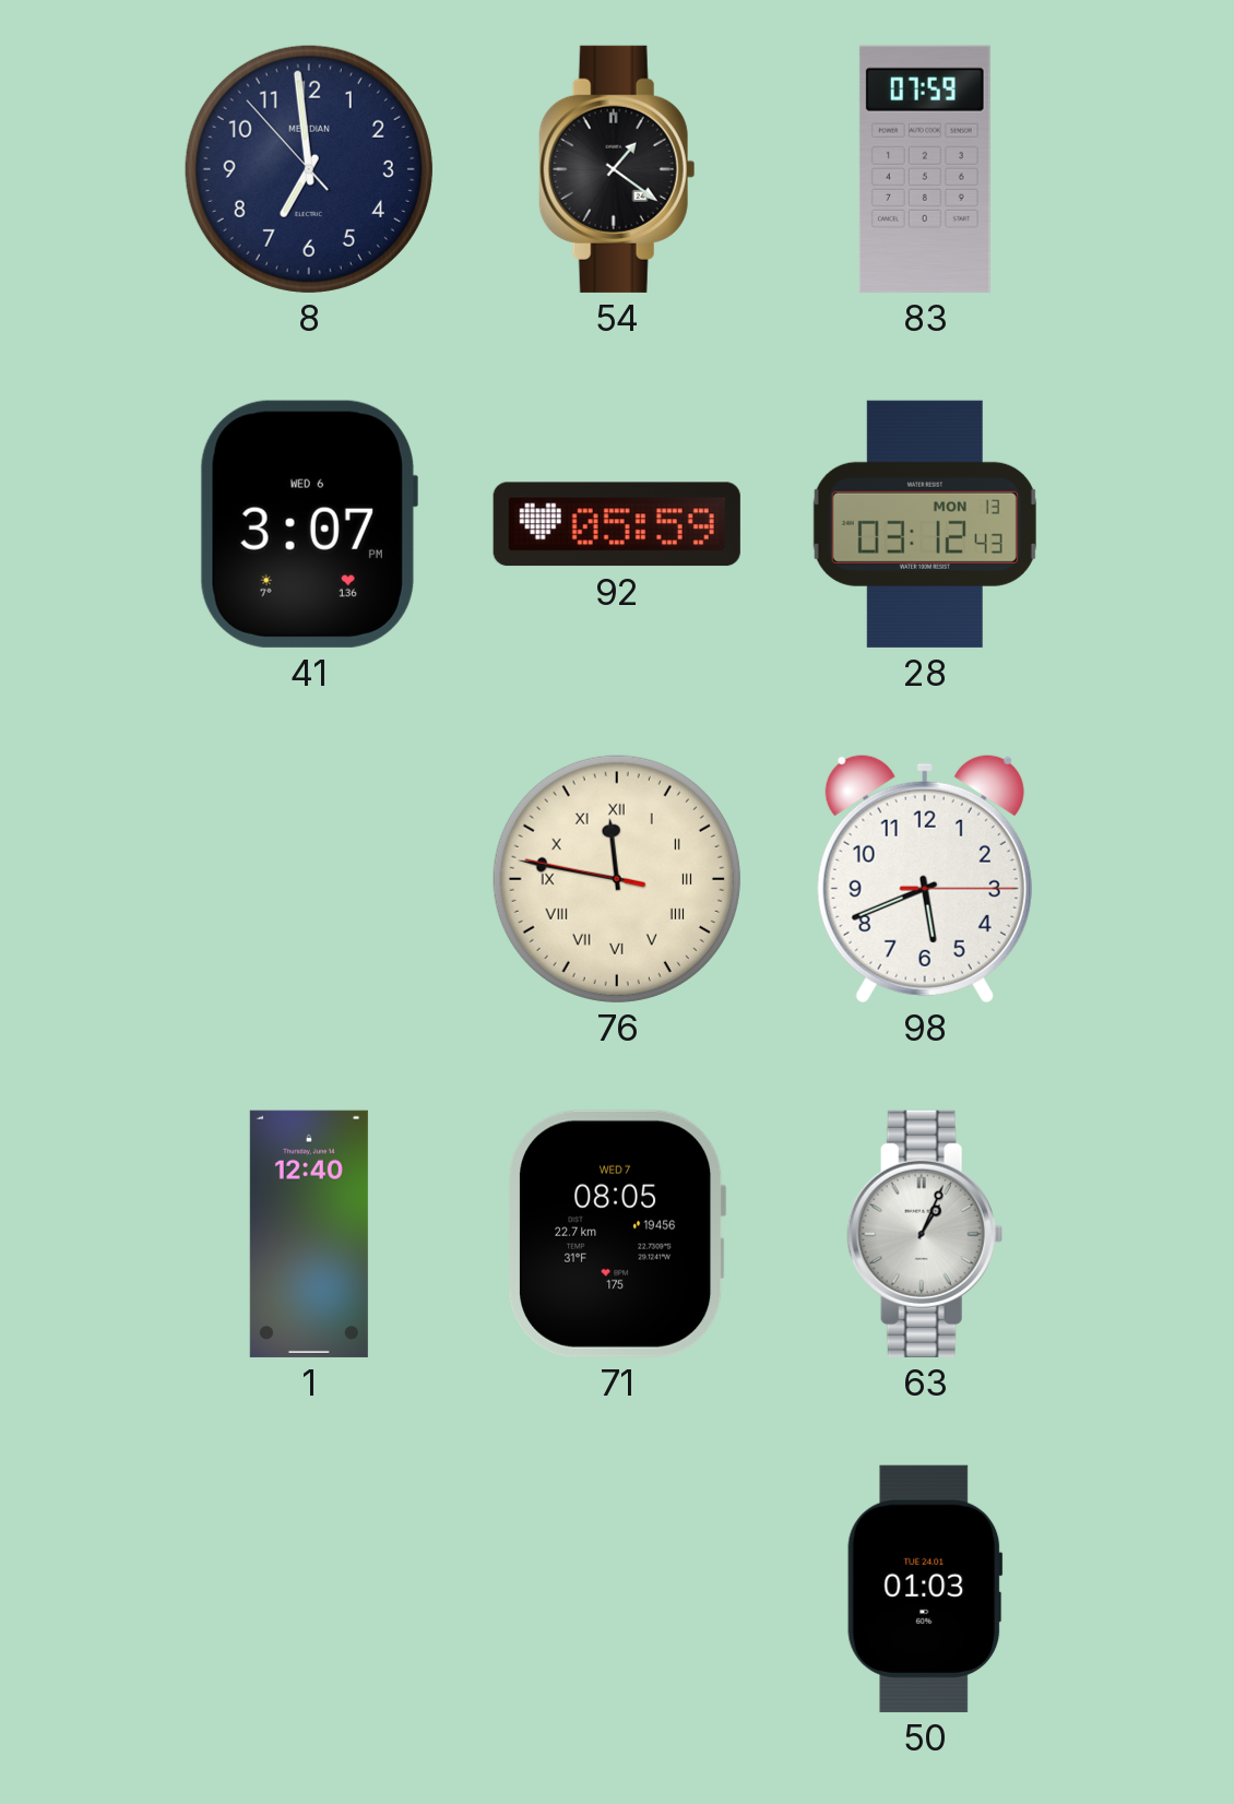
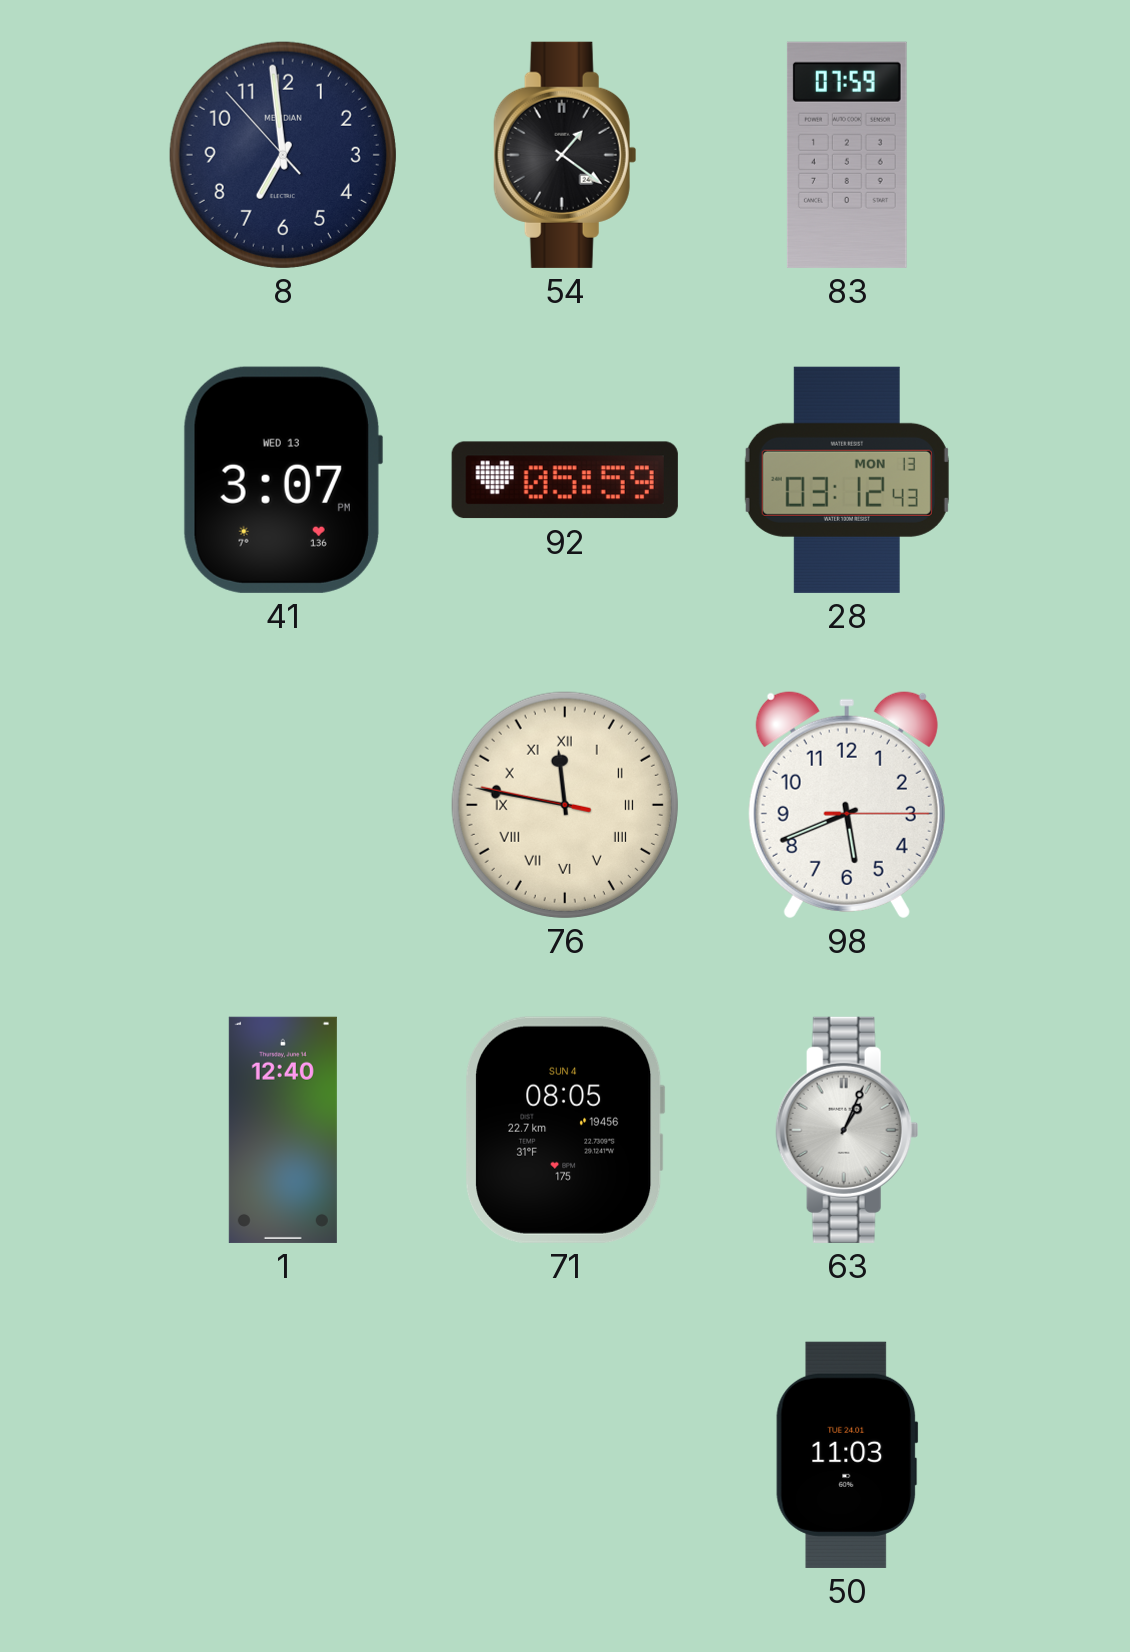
41 date: WED 6 -> WED 13 (282, 480)
71 date: WED 7 -> SUN 4 (566, 1130)
50: 01:03 -> 11:03 (847, 1455)
